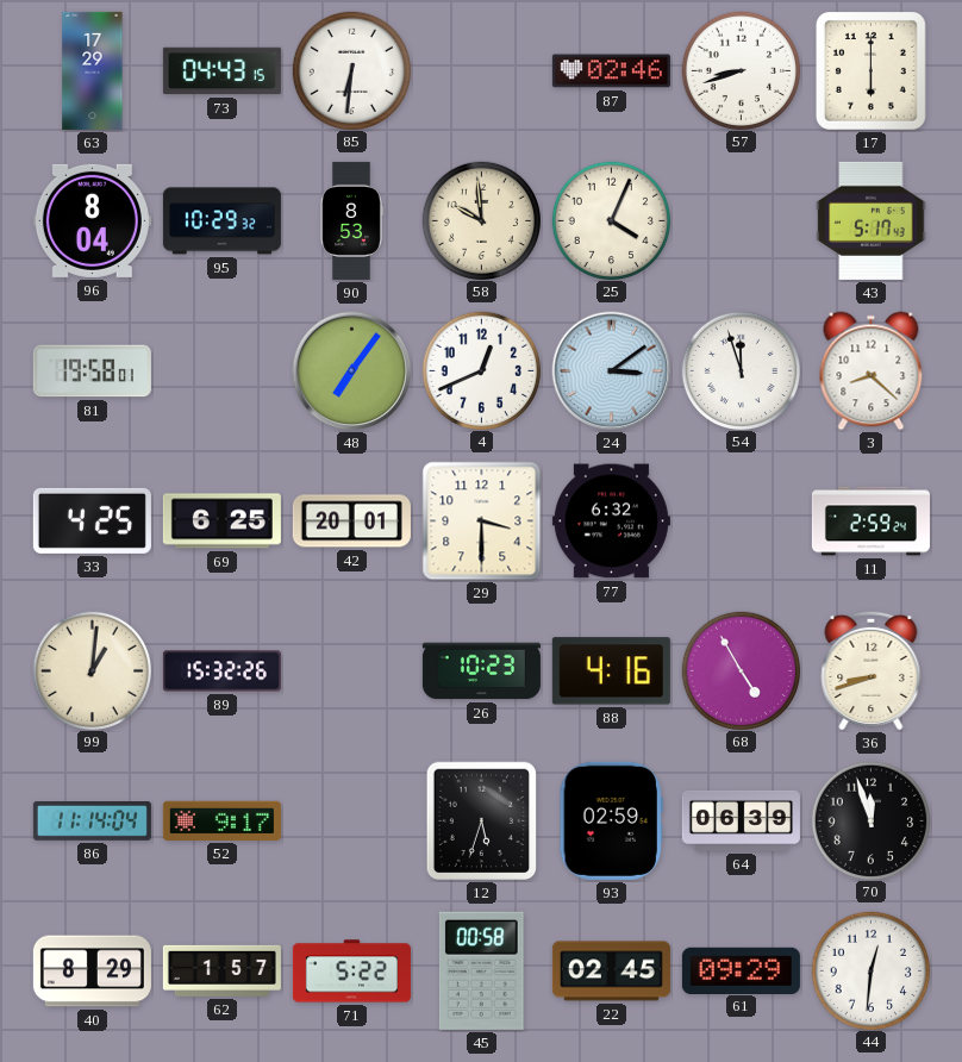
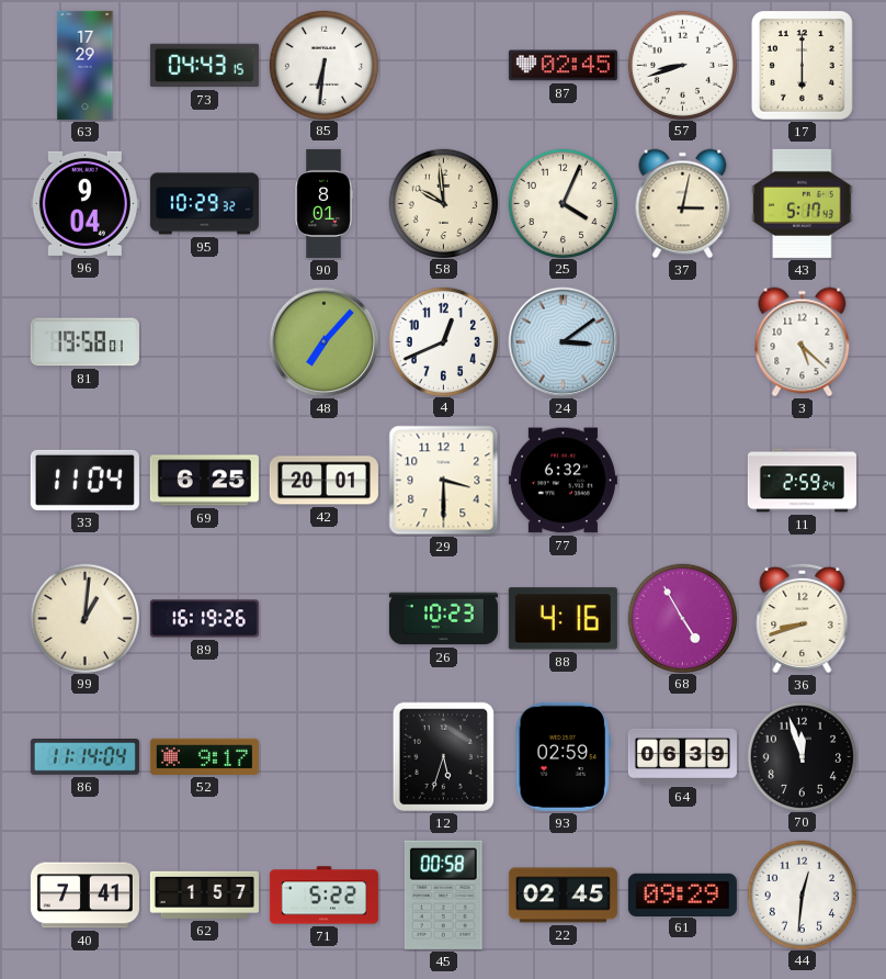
87: 02:46 -> 02:45 (563, 66)
96: 8:04 -> 9:04 (84, 203)
90: 8:53 -> 8:01 (323, 203)
37: none -> 3:02 (683, 204)
48: 7:06 -> 7:07 (325, 342)
54: 11:57 -> none (741, 370)
3: 8:22 -> 5:22 (803, 342)
33: 4:25 -> 11:04 (84, 480)
89: 15:32 -> 16:19 (204, 619)
40: 8:29 -> 7:41 (84, 896)
